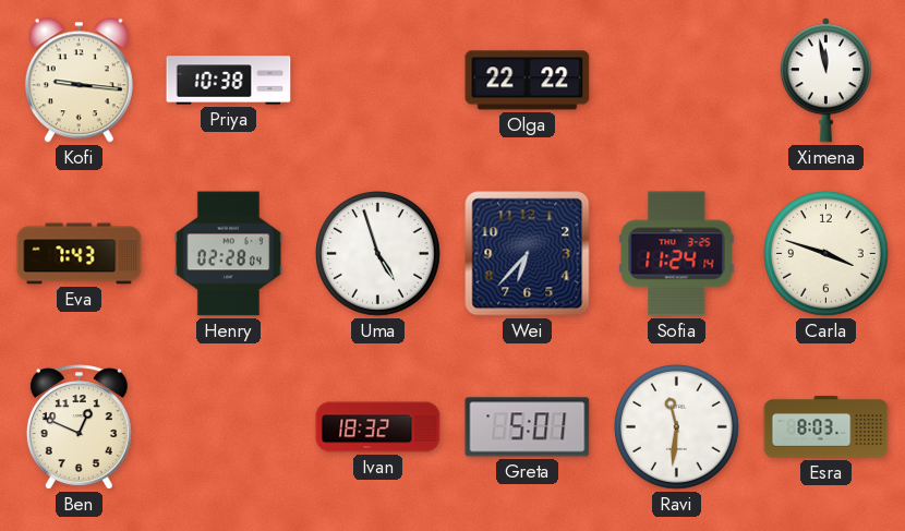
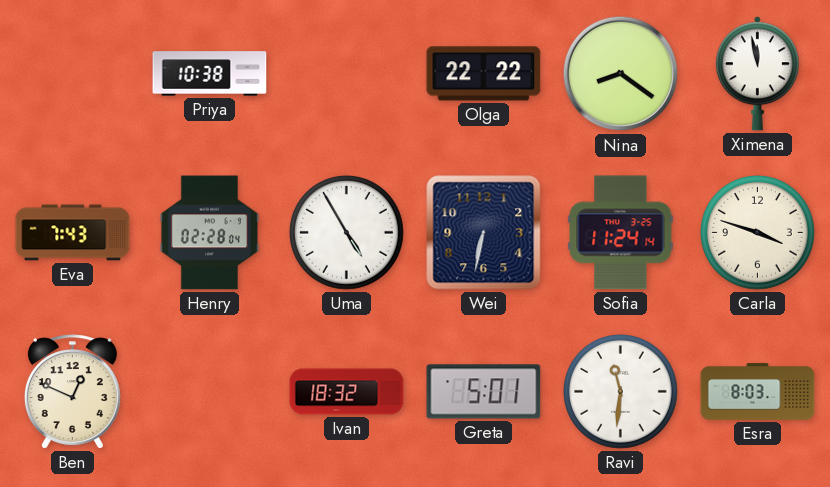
Kofi: 9:16 -> none (79, 81)
Nina: none -> 8:21 (621, 74)
Uma: 4:57 -> 4:55 (347, 233)
Wei: 6:37 -> 6:32 (484, 233)
